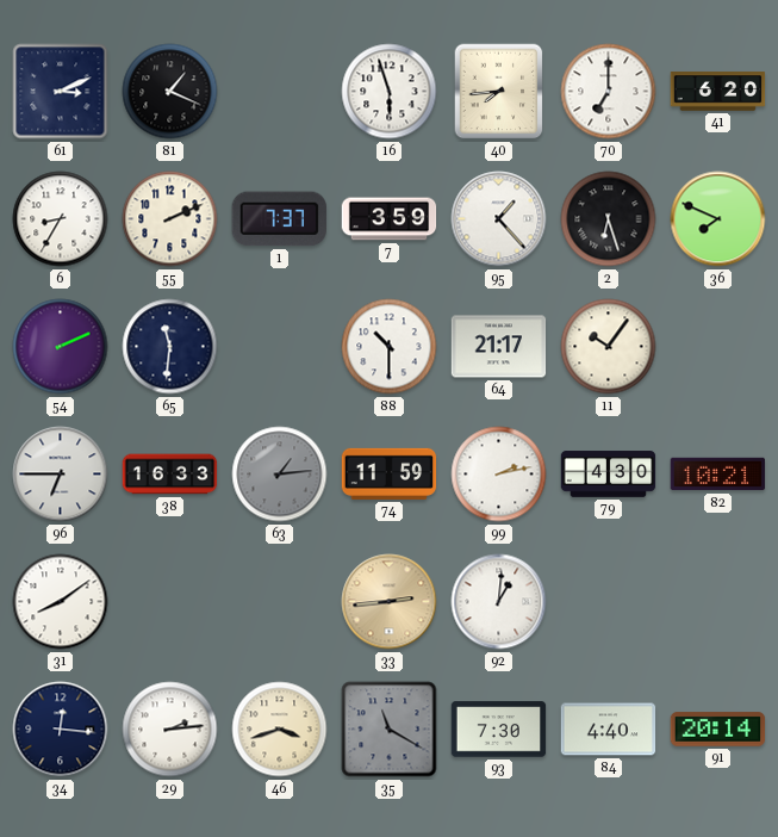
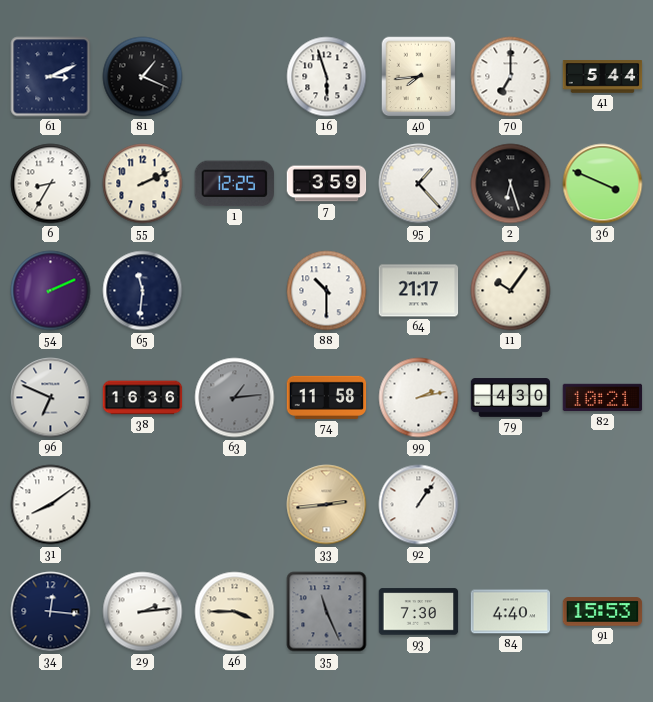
41: 6:20 -> 5:44 (603, 77)
1: 7:37 -> 12:25 (234, 184)
36: 7:49 -> 3:49 (603, 184)
96: 6:45 -> 6:49 (51, 398)
38: 16:33 -> 16:36 (143, 398)
74: 11:59 -> 11:58 (327, 397)
92: 1:01 -> 1:06 (419, 505)
46: 3:42 -> 3:45 (235, 612)
35: 11:20 -> 11:26 (327, 612)
91: 20:14 -> 15:53 (603, 612)
